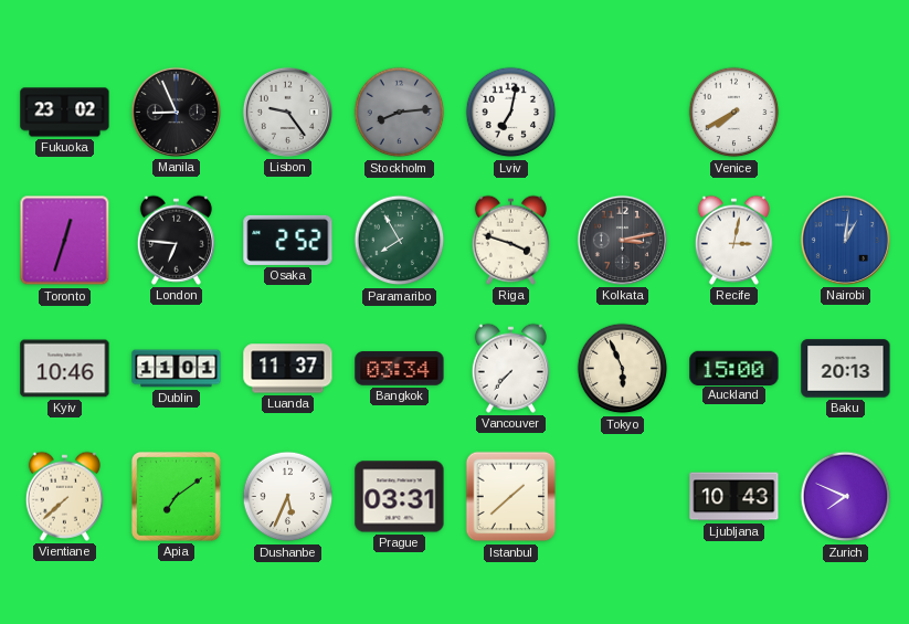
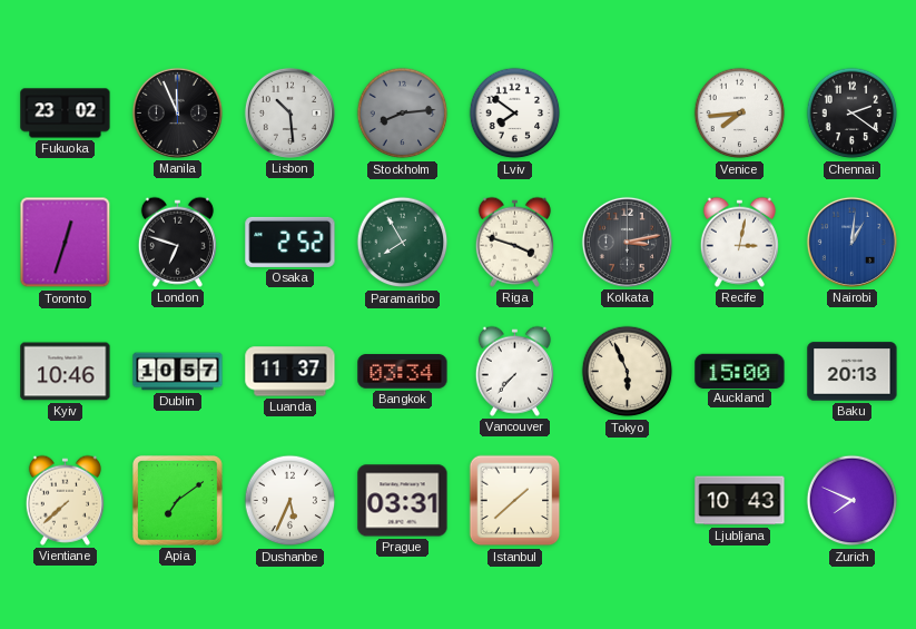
Manila: 8:56 -> 11:56 (177, 112)
Lisbon: 9:24 -> 10:29 (289, 112)
Lviv: 7:02 -> 7:51 (515, 114)
Venice: 7:40 -> 7:44 (740, 114)
Chennai: none -> 2:21 (853, 114)
London: 6:46 -> 6:48 (177, 242)
Dublin: 11:01 -> 10:57 (178, 372)
